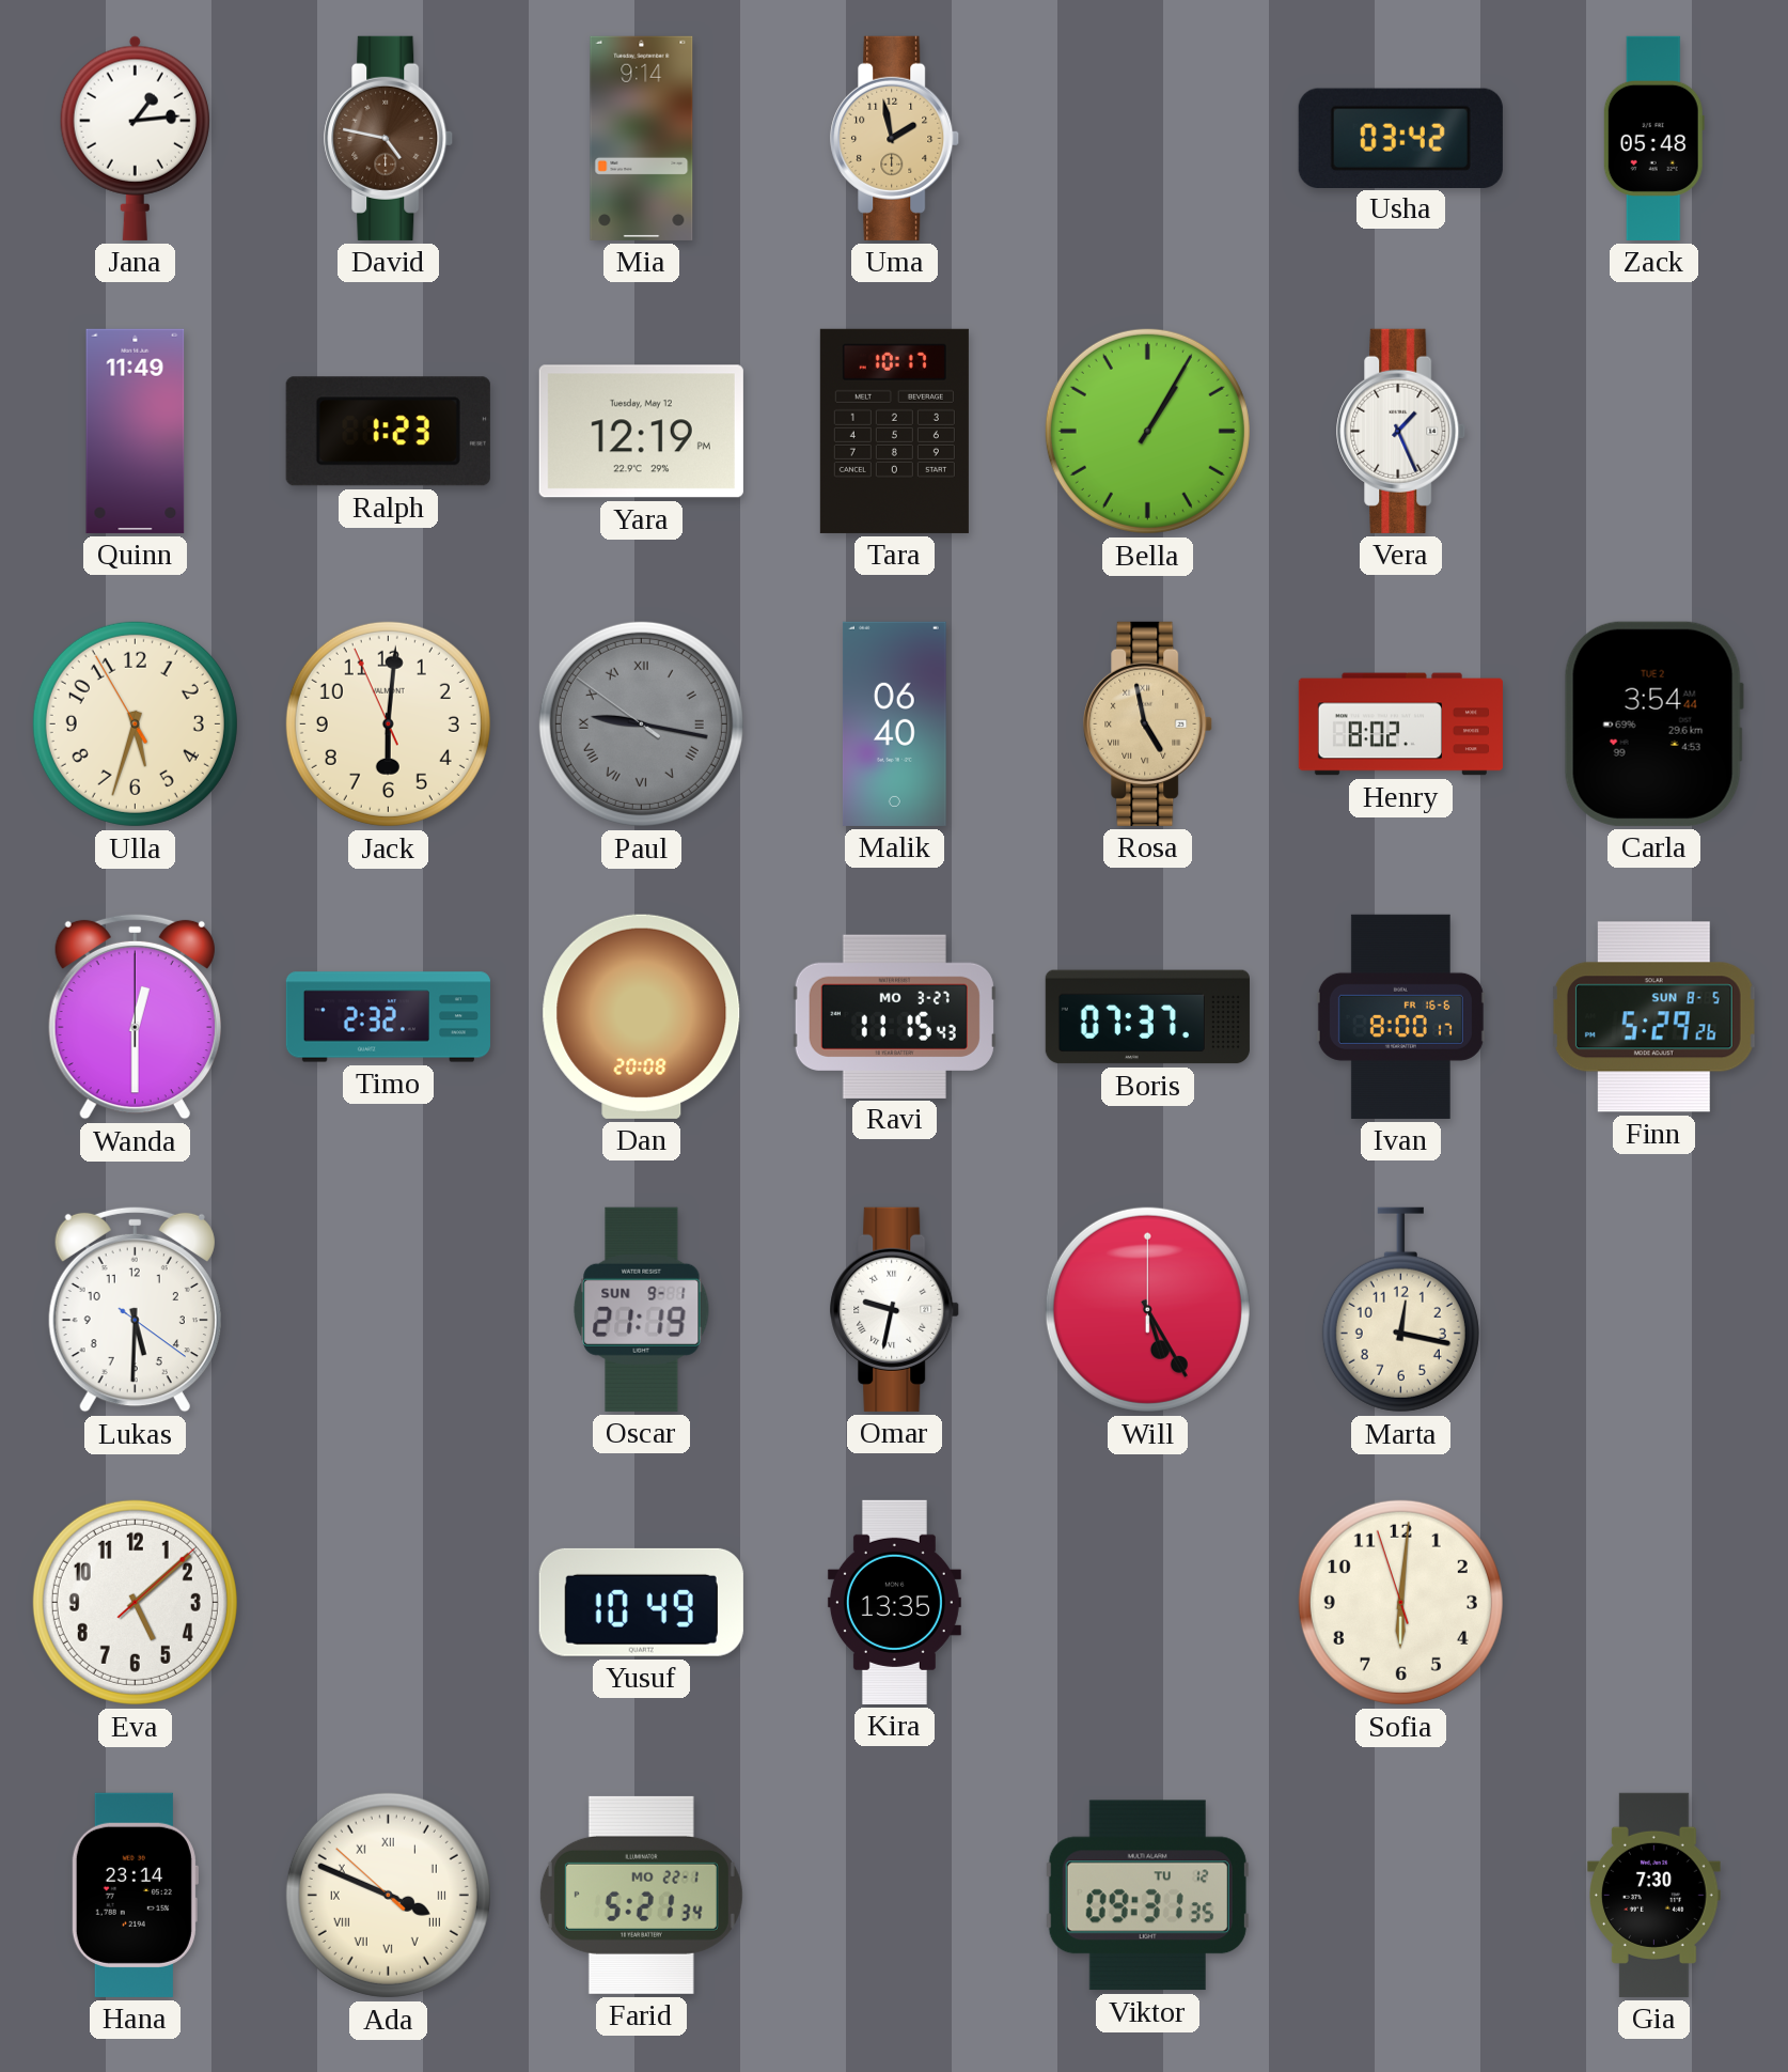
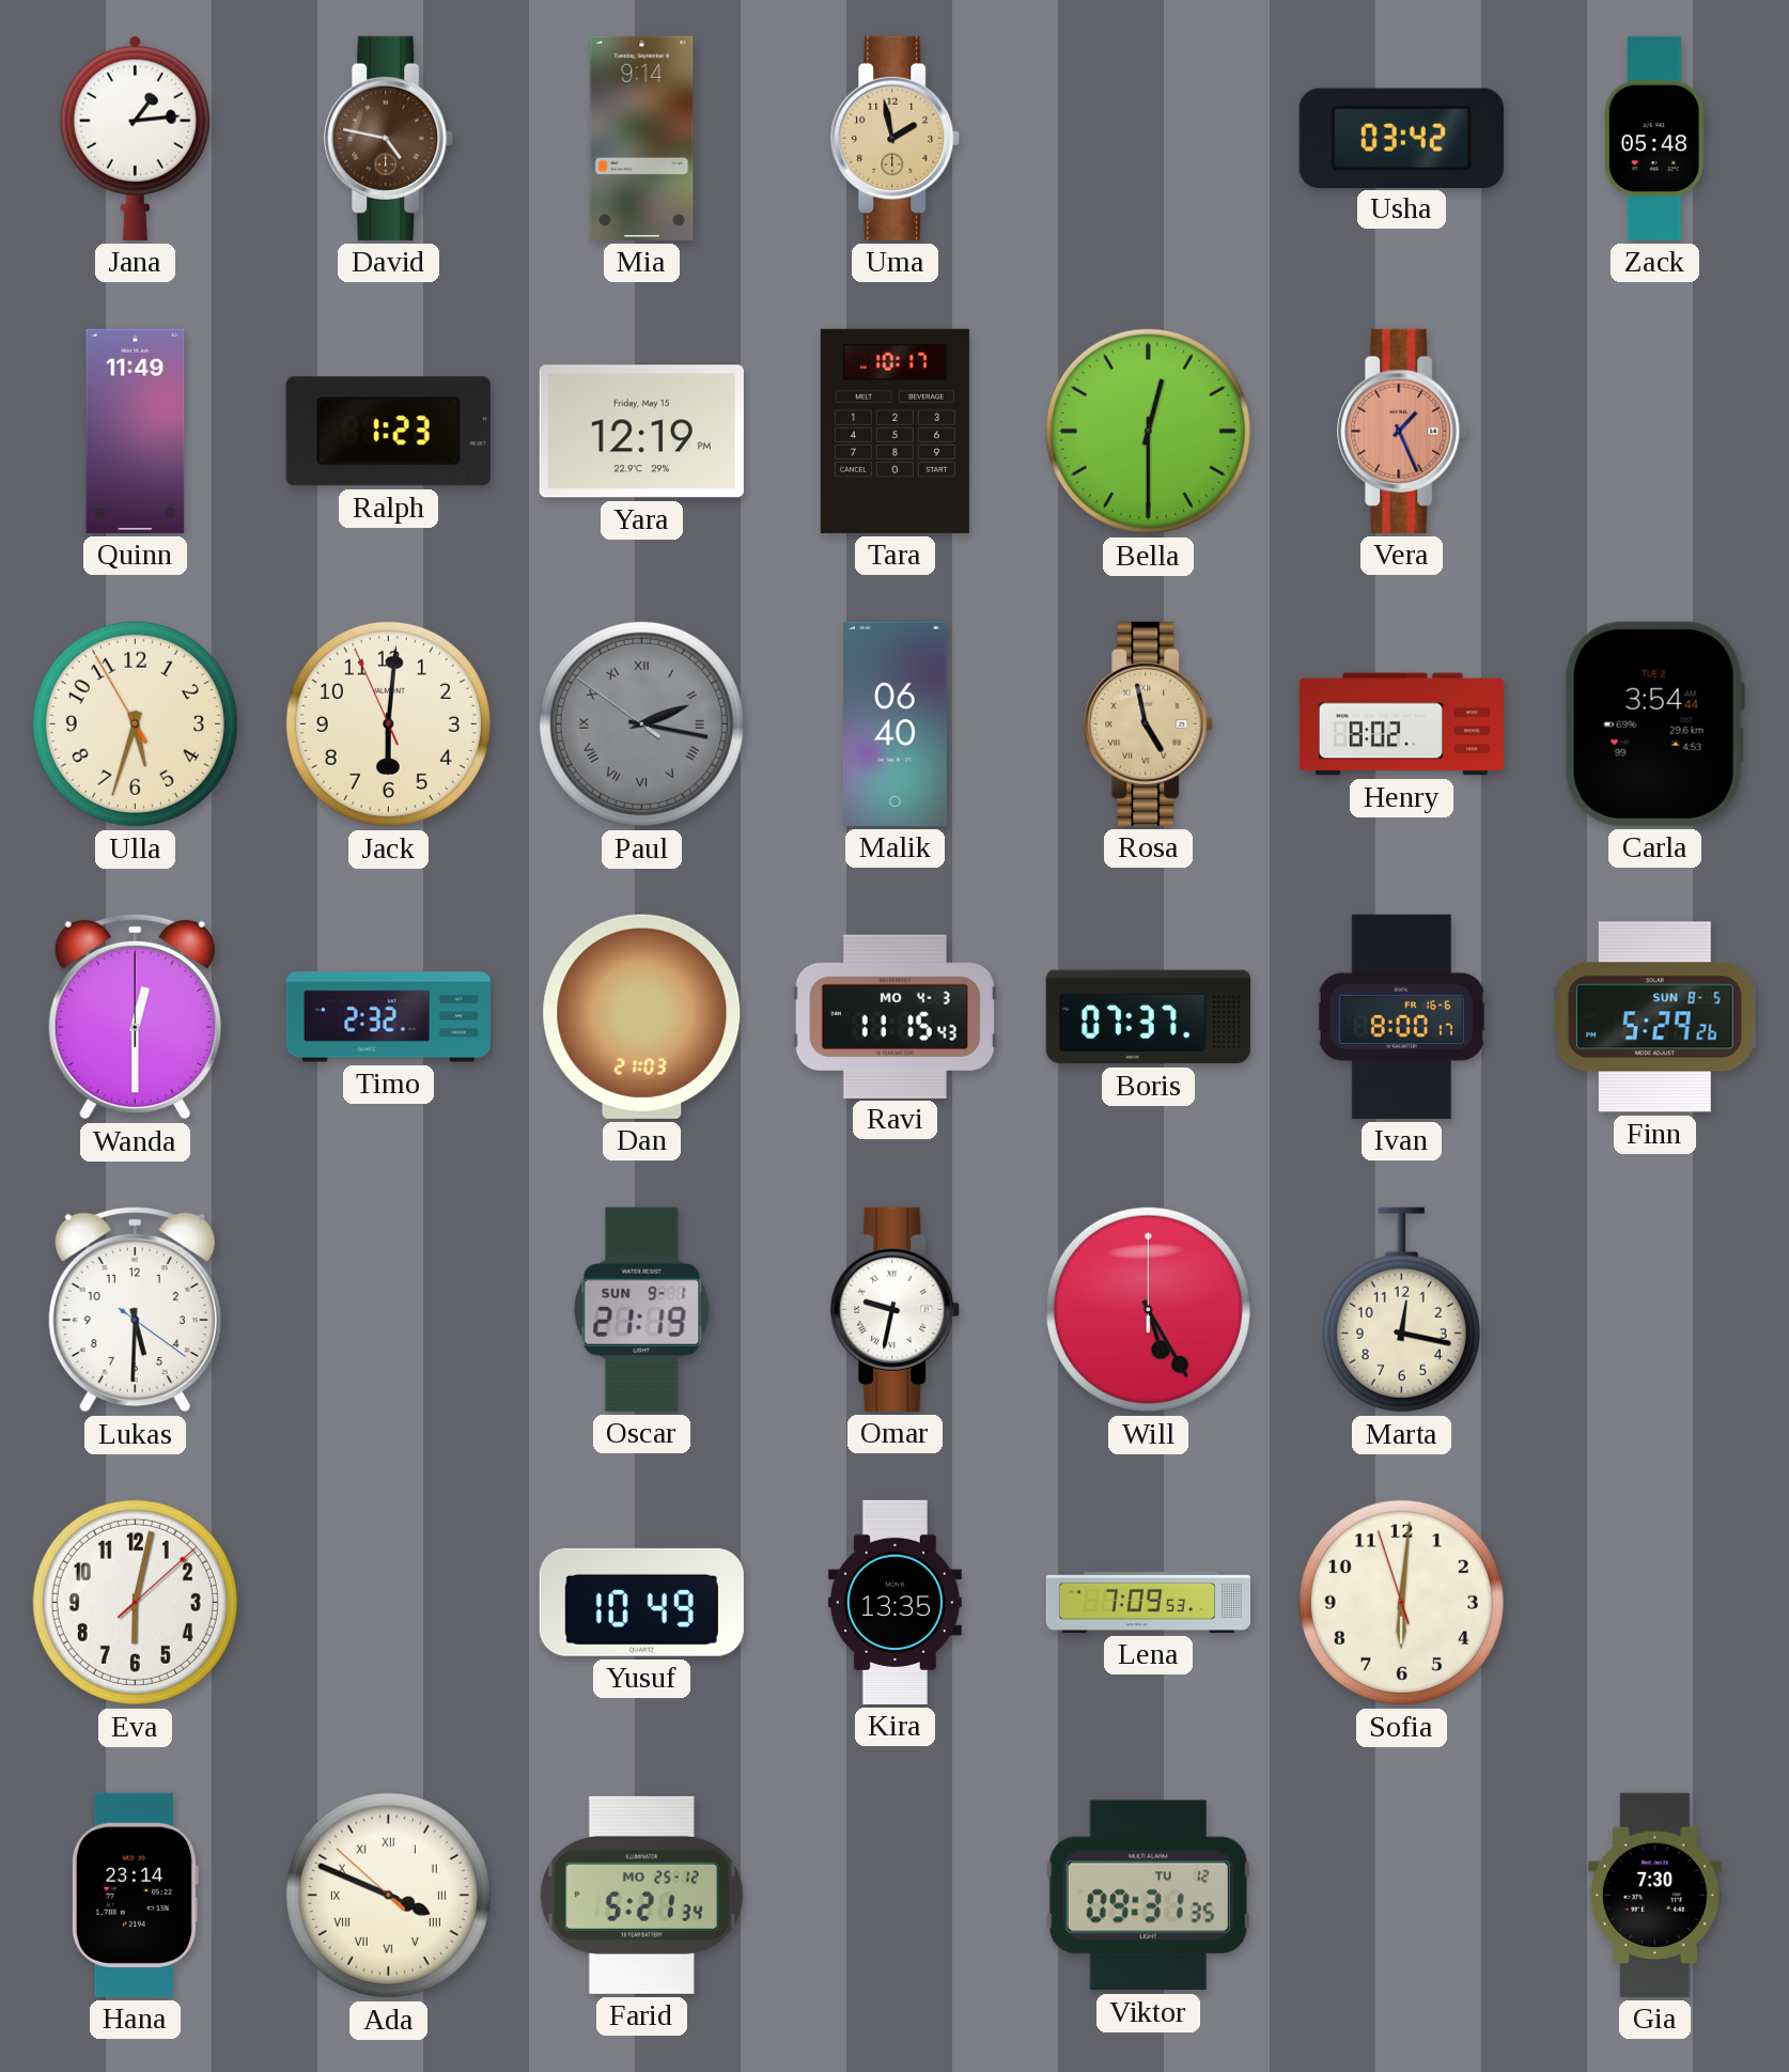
Yara date: Tuesday, May 12 -> Friday, May 15 (641, 432)
Bella: 1:05 -> 12:30 (1148, 431)
Vera dial: white -> salmon (1402, 431)
Paul: 9:16 -> 2:16 (641, 723)
Dan: 20:08 -> 21:03 (642, 1016)
Ravi date: MO 3-27 -> MO 4-3 (894, 1016)
Eva: 5:08 -> 6:02 (135, 1602)
Lena: none -> 7:09 (1148, 1602)
Farid date: MO 22-1 -> MO 25-12 (641, 1895)
